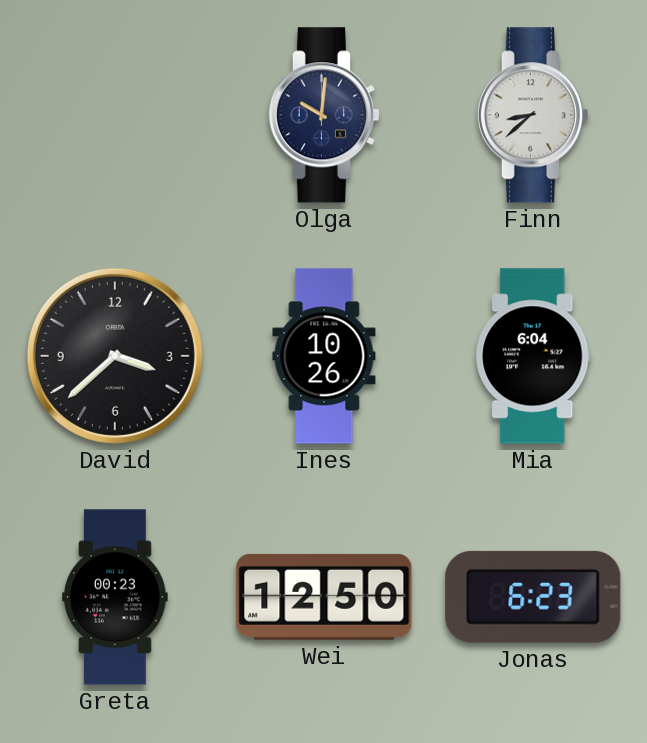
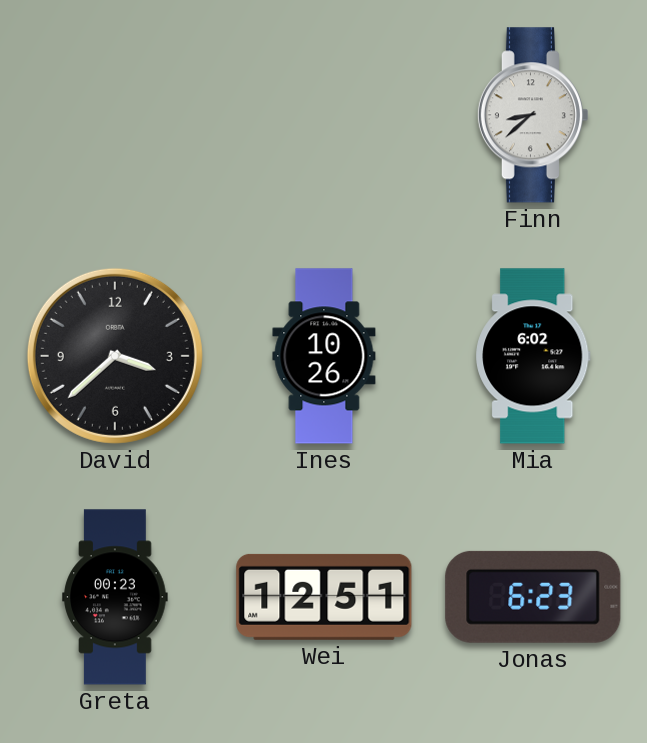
Olga: 10:01 -> none (323, 115)
Mia: 6:04 -> 6:02 (533, 356)
Wei: 12:50 -> 12:51 (324, 597)
